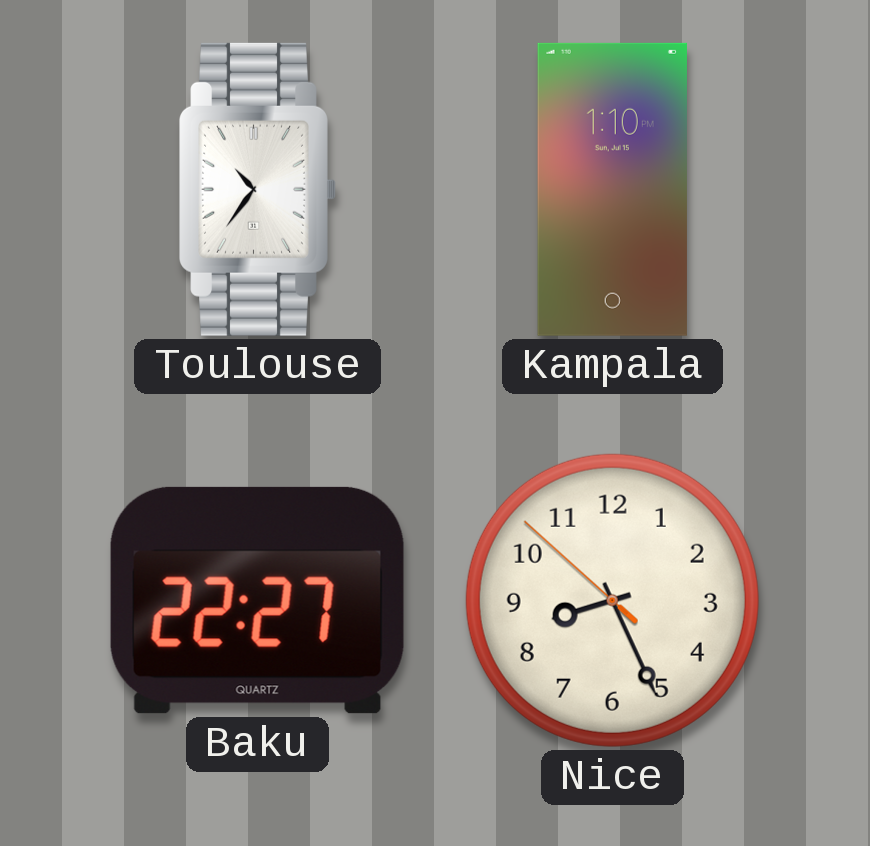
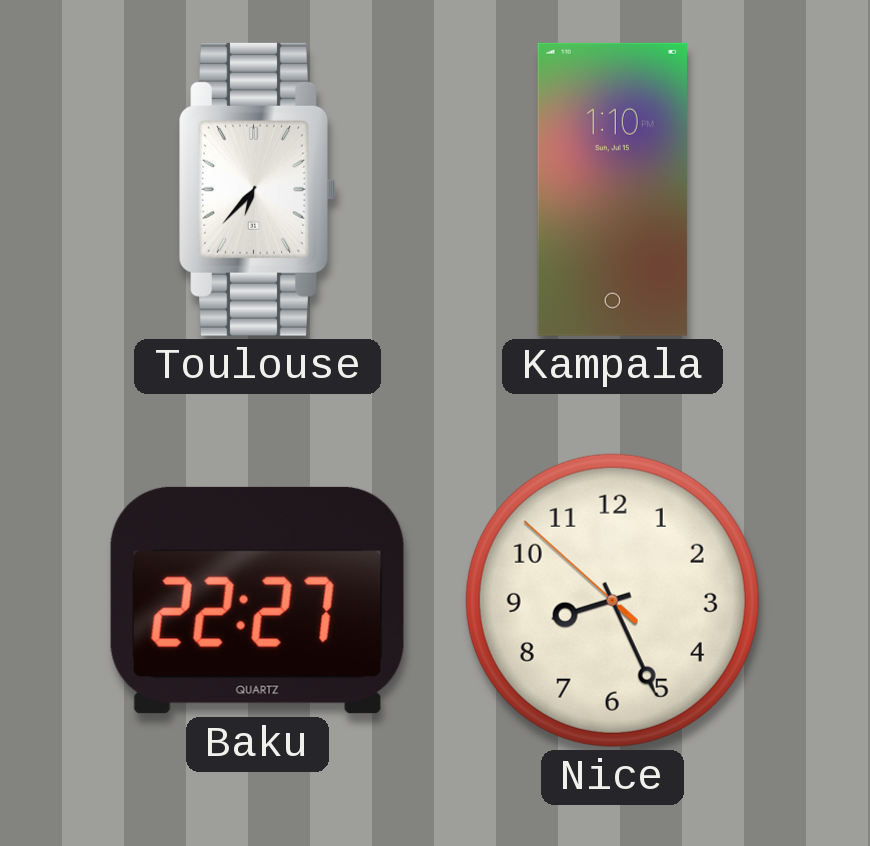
Toulouse: 10:36 -> 6:37 (258, 189)
